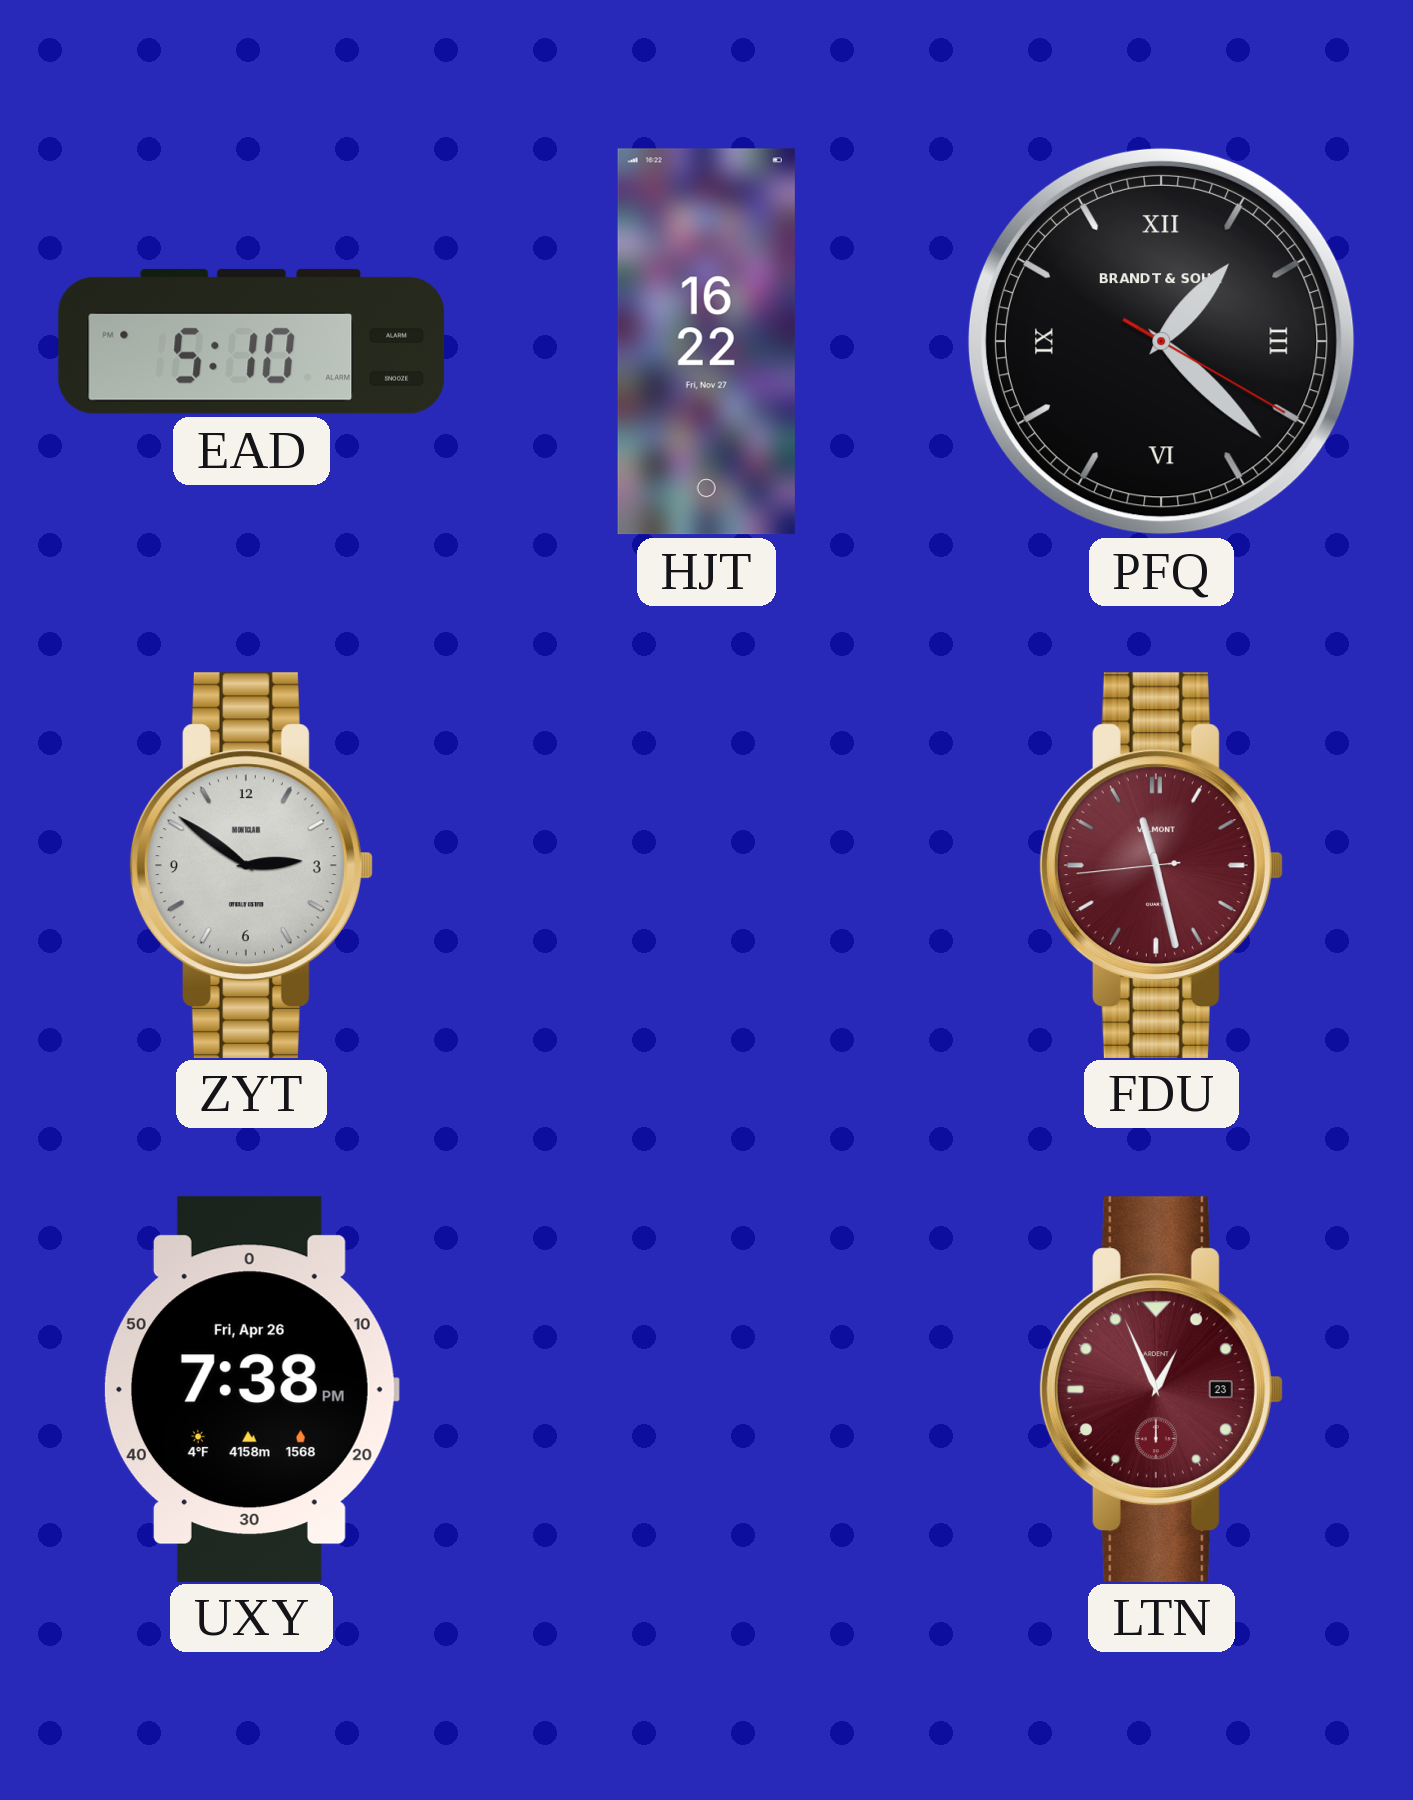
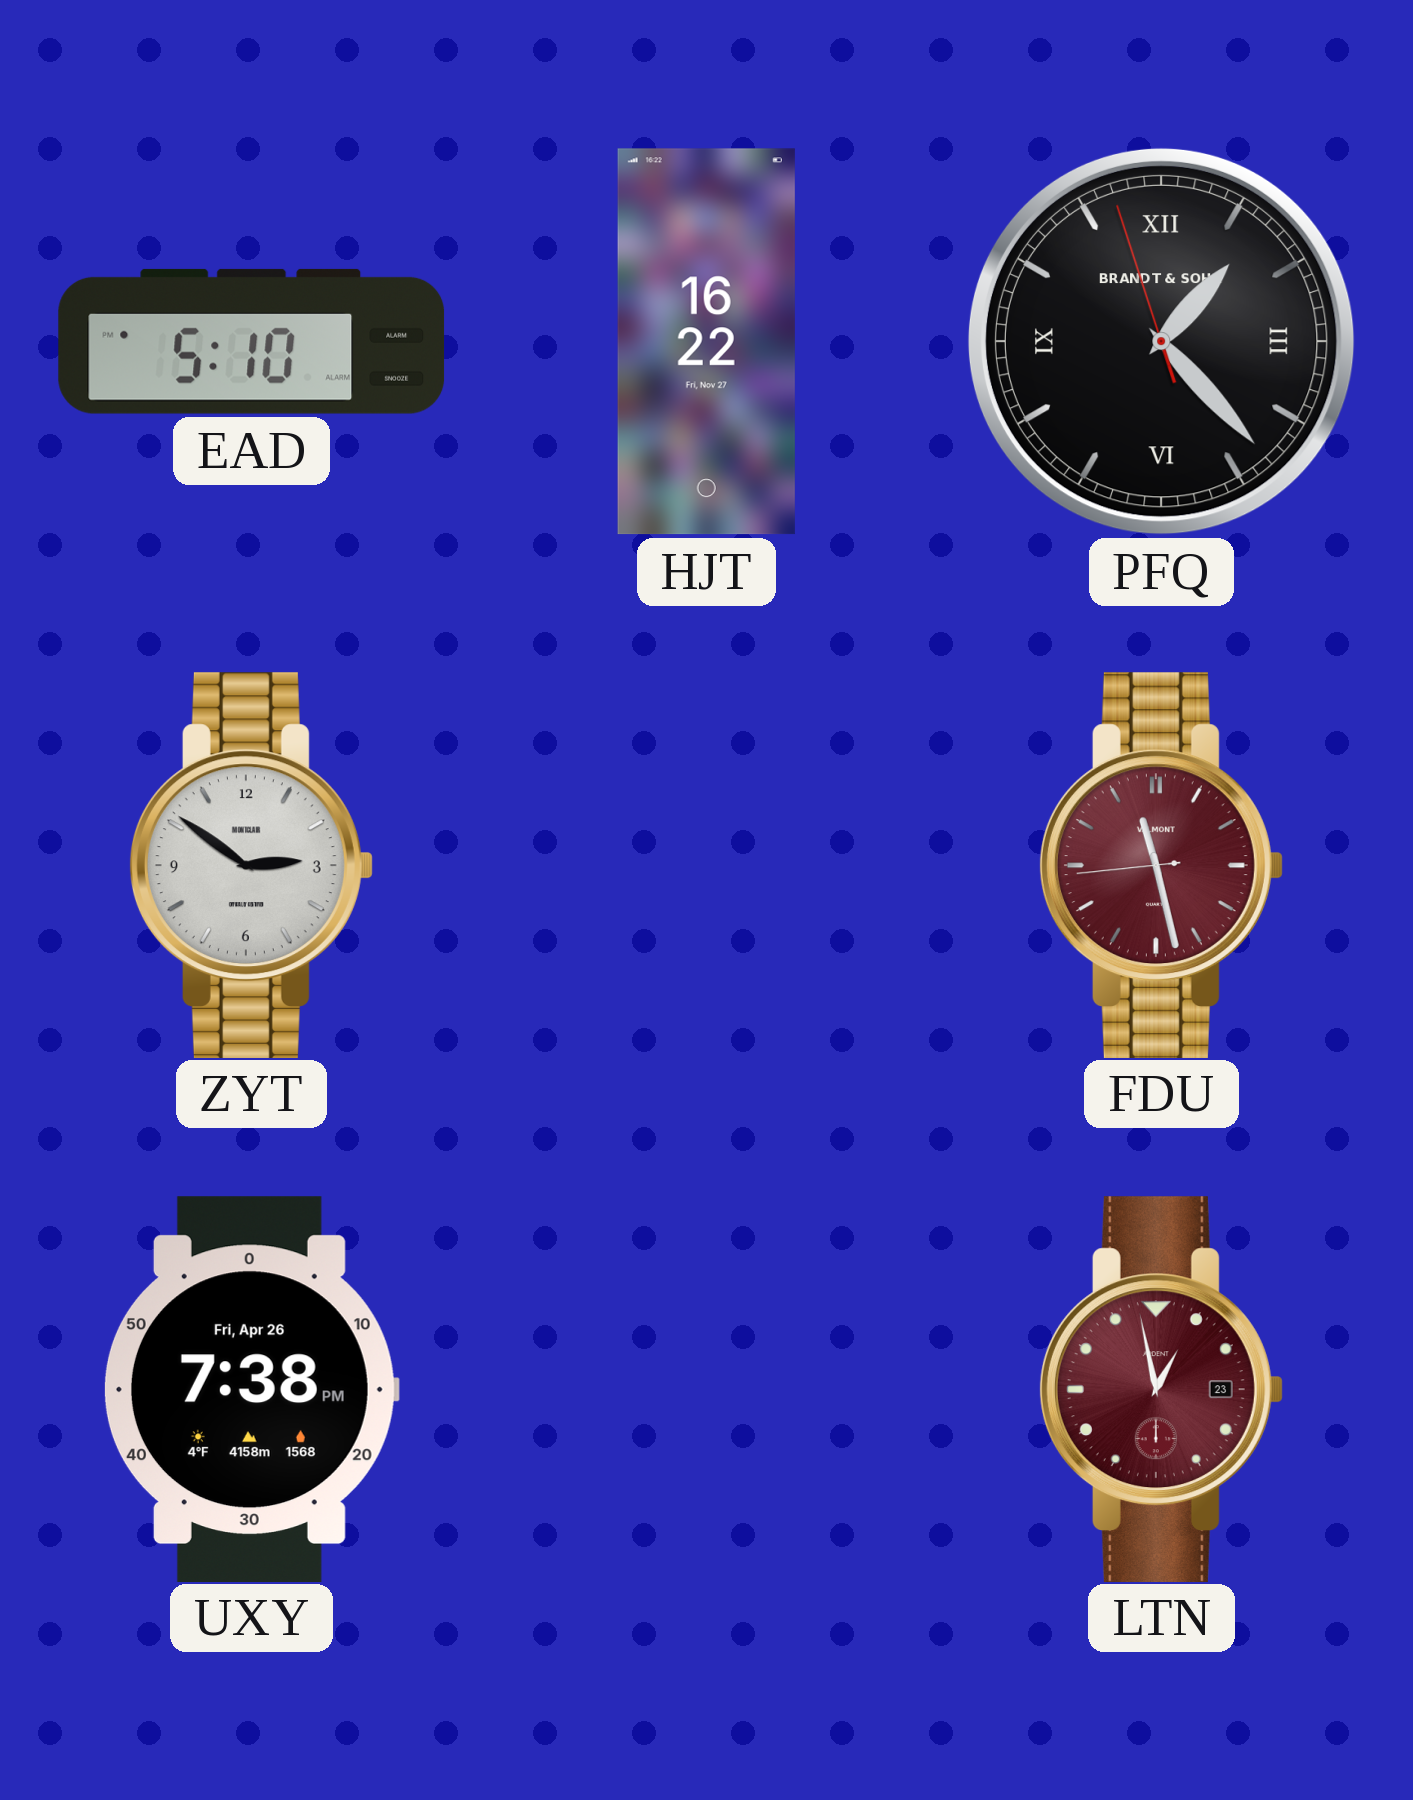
PFQ: 1:22:20 -> 1:22:57 (1161, 341)
LTN: 12:56 -> 12:58 (1161, 1389)
